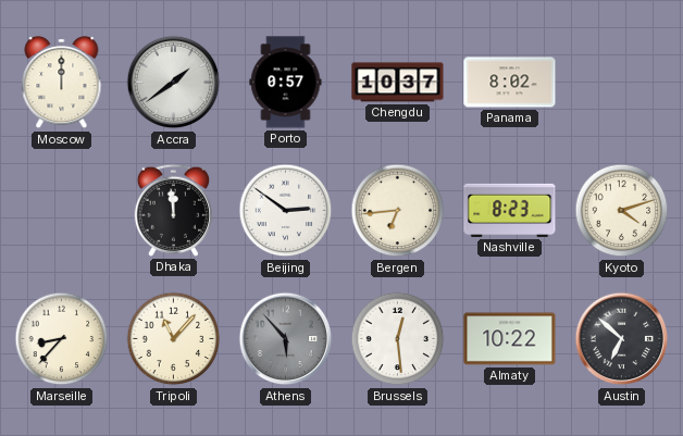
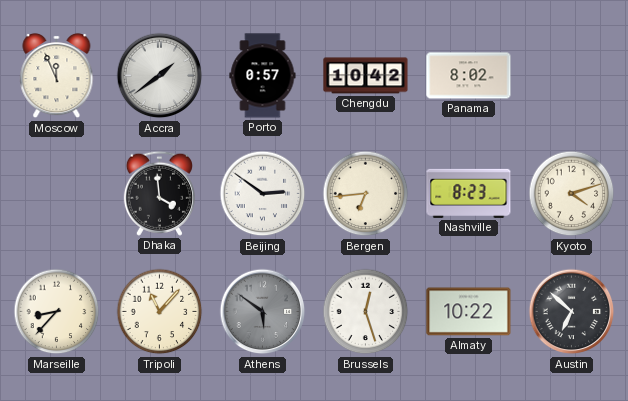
Moscow: 12:00 -> 11:56 (57, 76)
Chengdu: 10:37 -> 10:42 (366, 76)
Dhaka: 11:59 -> 3:59 (159, 193)
Athens: 5:53 -> 5:51 (263, 312)
Brussels: 12:29 -> 12:27 (366, 312)
